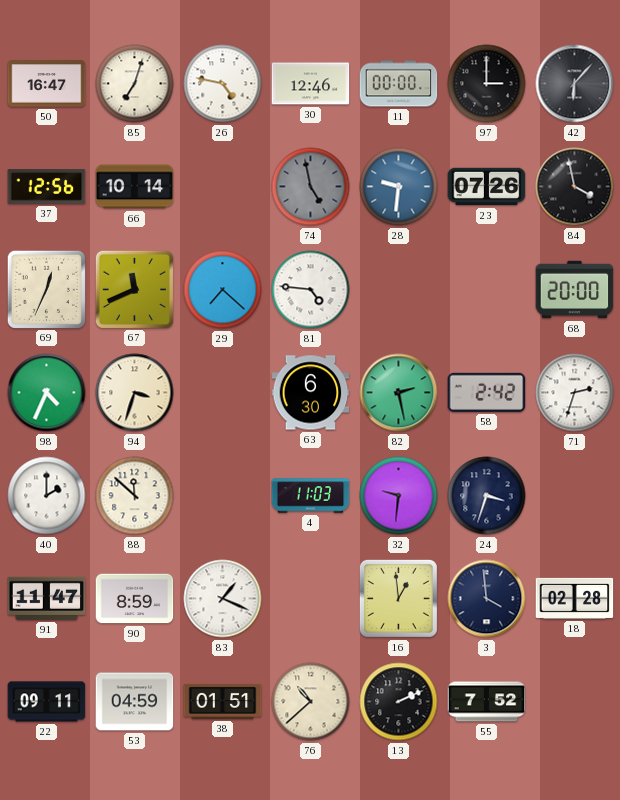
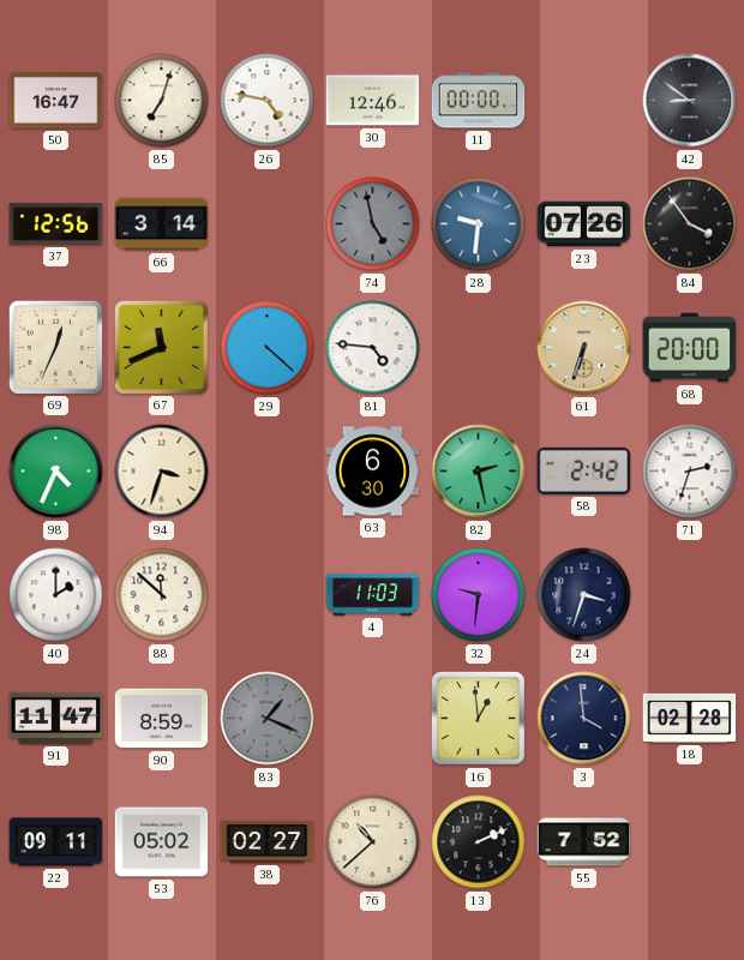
97: 3:00 -> none (487, 84)
42: 6:07 -> 8:51 (690, 101)
66: 10:14 -> 3:14 (162, 224)
84: 3:58 -> 3:54 (690, 224)
29: 7:22 -> 4:22 (268, 348)
61: none -> 6:33 (584, 348)
83 dial: white -> grey (268, 719)
53: 04:59 -> 05:02 (162, 842)
38: 01:51 -> 02:27 (268, 841)
